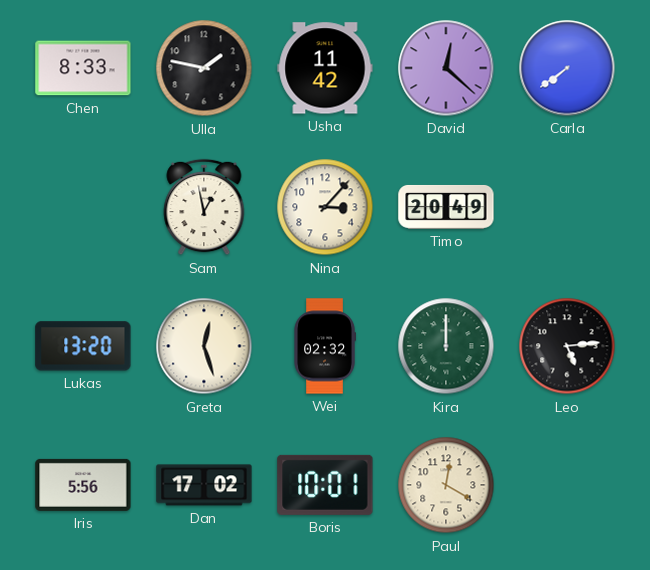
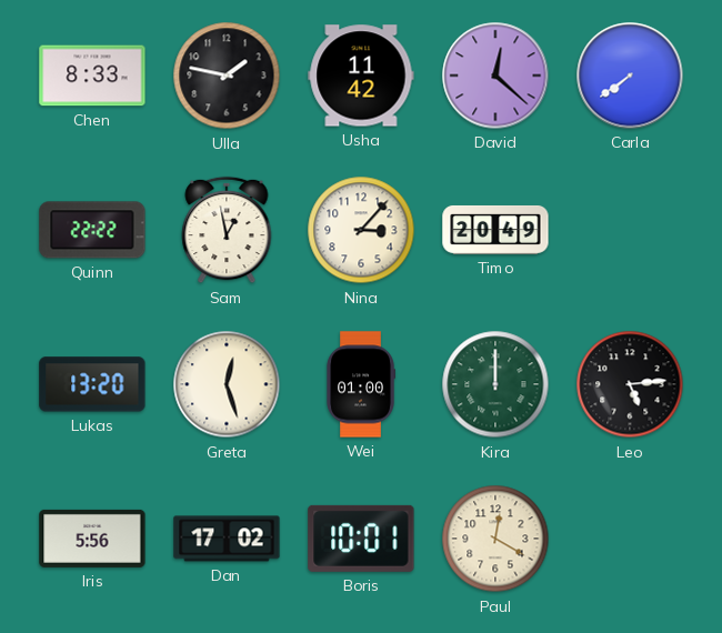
Quinn: none -> 22:22 (92, 230)
Wei: 02:32 -> 01:00 (361, 384)
